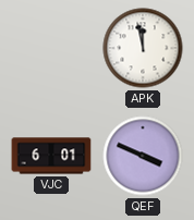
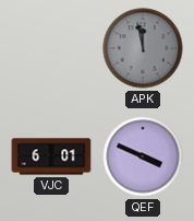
APK dial: white -> grey (143, 48)
